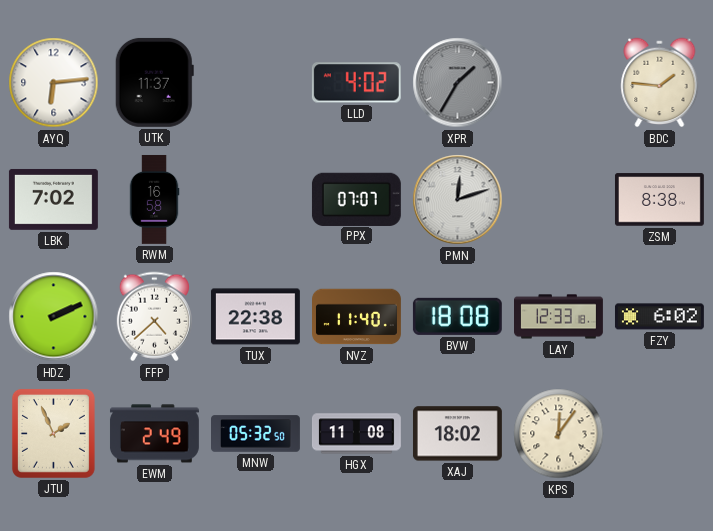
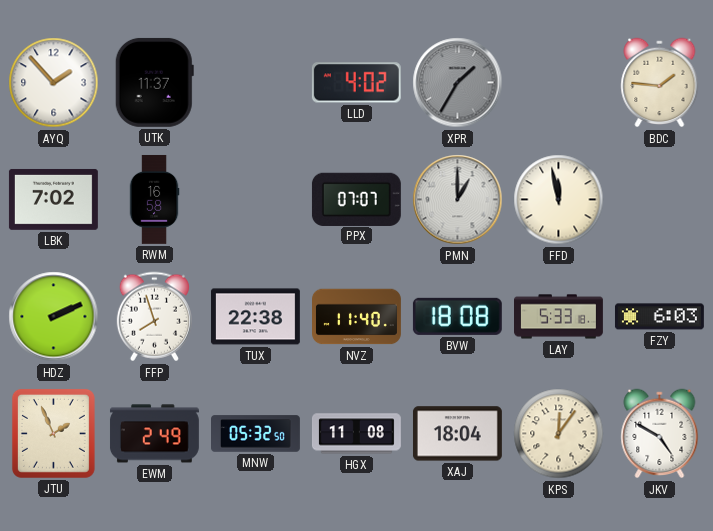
AYQ: 6:14 -> 1:53 (54, 83)
PMN: 12:12 -> 1:00 (458, 200)
FFD: none -> 11:58 (559, 200)
ZSM: 8:38 -> none (659, 200)
FFP: 4:38 -> 7:57 (154, 317)
LAY: 12:33 -> 5:33 (559, 317)
FZY: 6:02 -> 6:03 (659, 317)
XAJ: 18:02 -> 18:04 (457, 434)
JKV: none -> 4:50 (660, 434)
